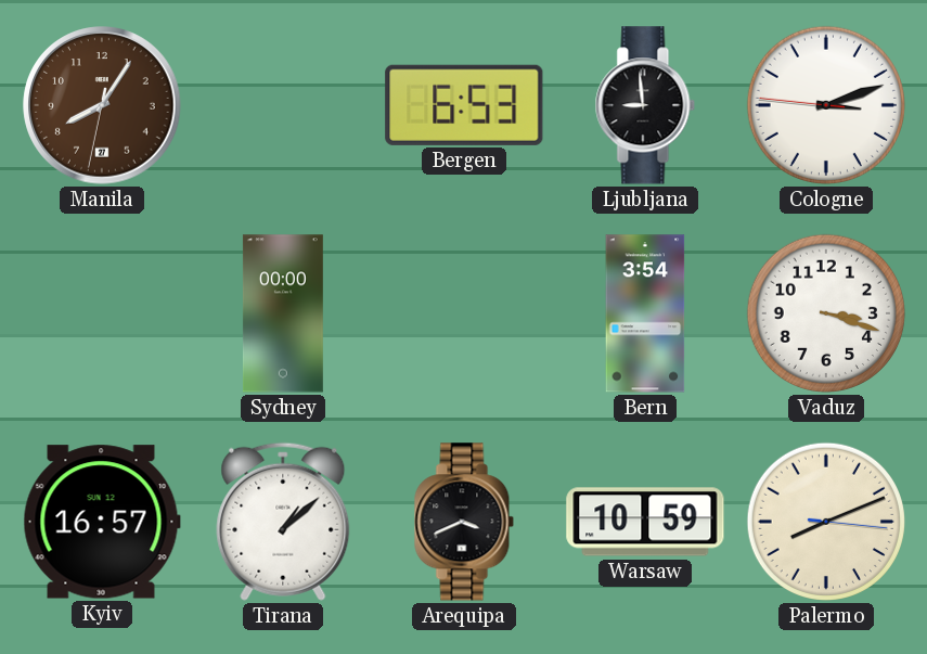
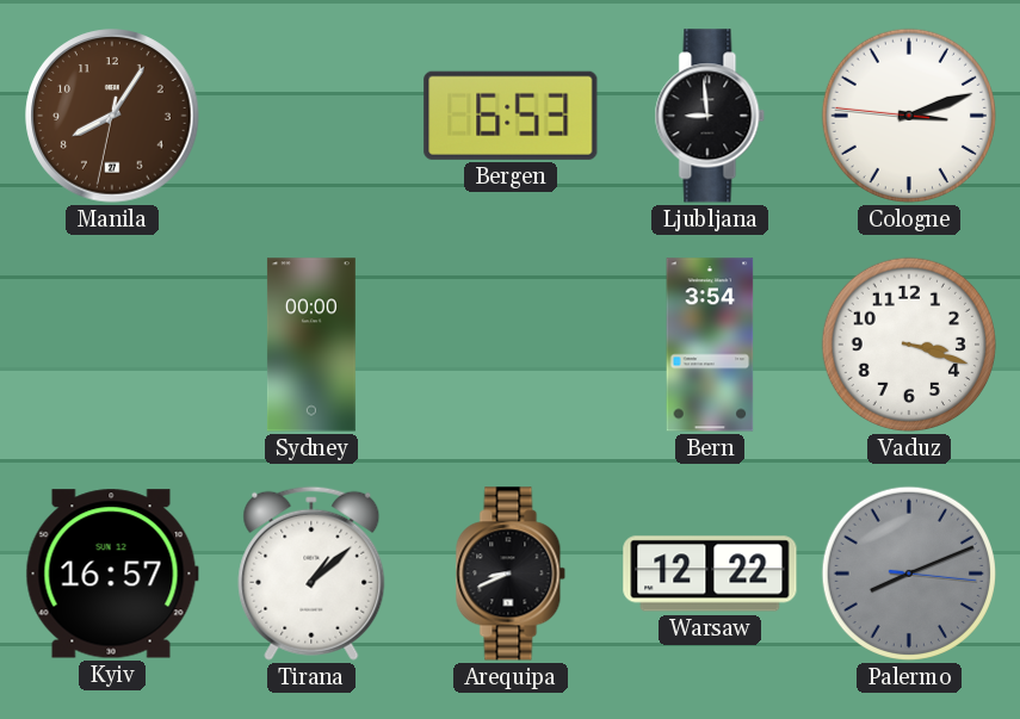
Arequipa: 3:41 -> 8:41 (511, 574)
Warsaw: 10:59 -> 12:22 (710, 574)
Palermo dial: cream -> grey (909, 574)
